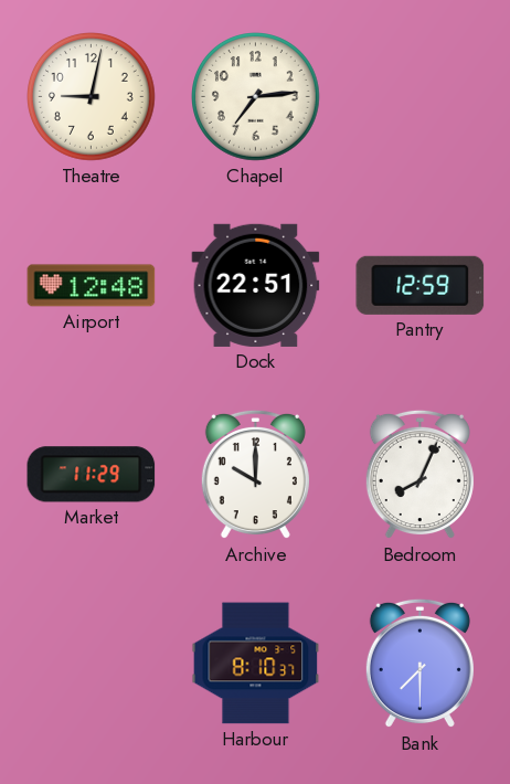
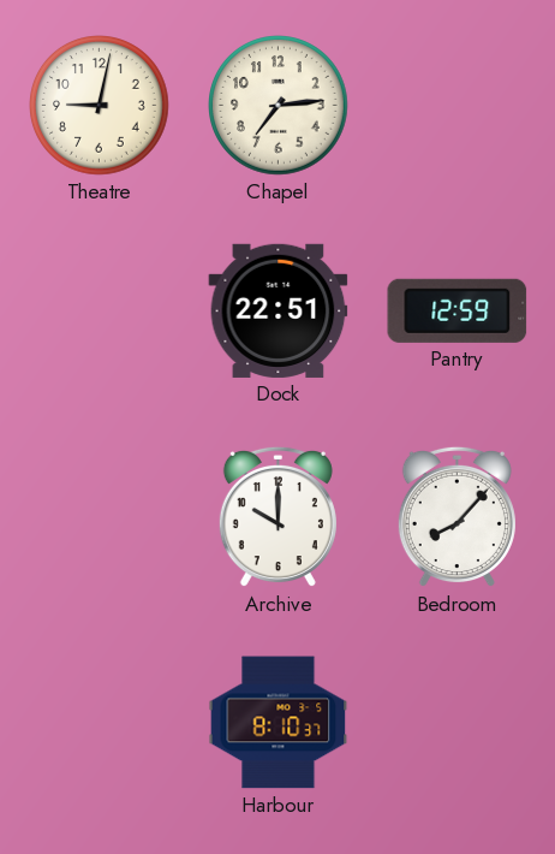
Airport: 12:48 -> none (92, 286)
Market: 11:29 -> none (92, 475)
Bedroom: 8:04 -> 8:07 (456, 517)
Bank: 7:30 -> none (419, 664)
